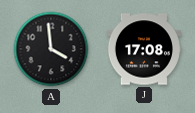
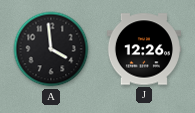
J: 17:08 -> 12:26 (144, 49)
